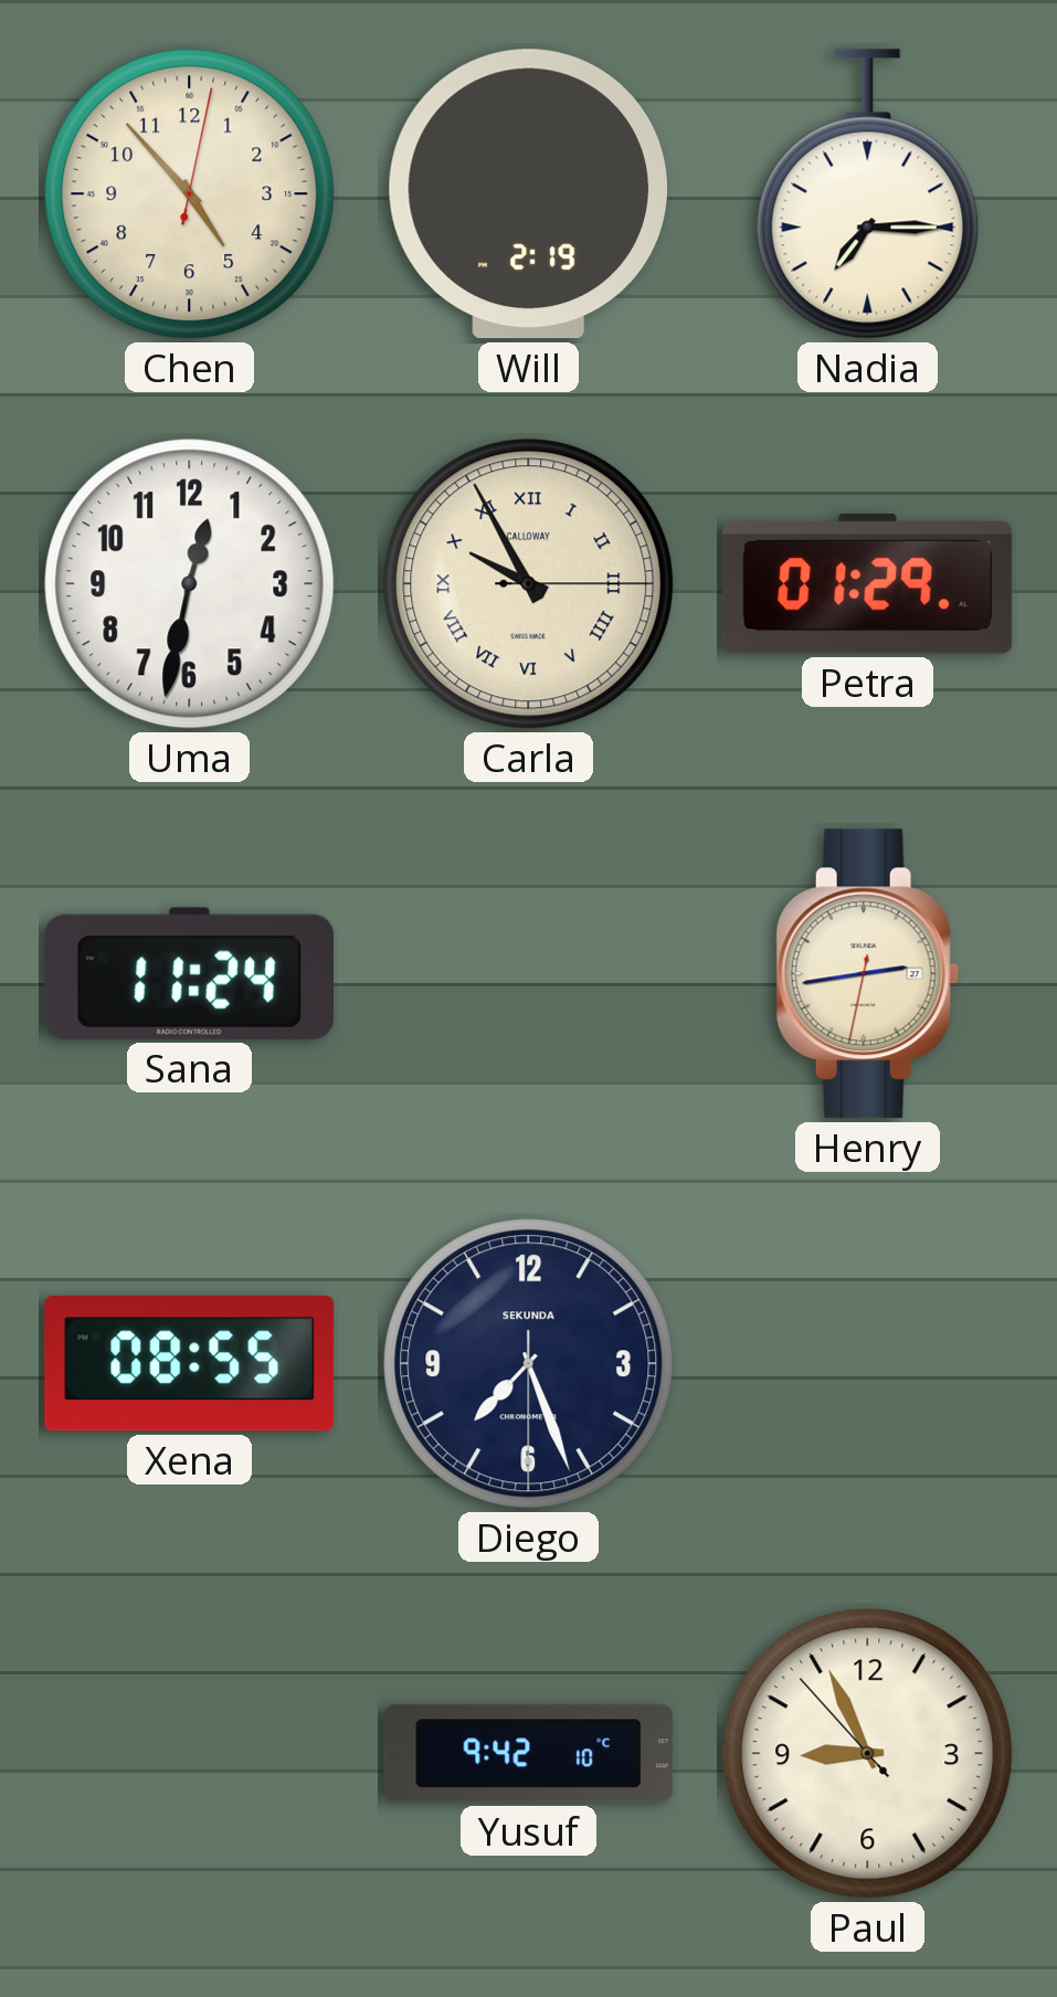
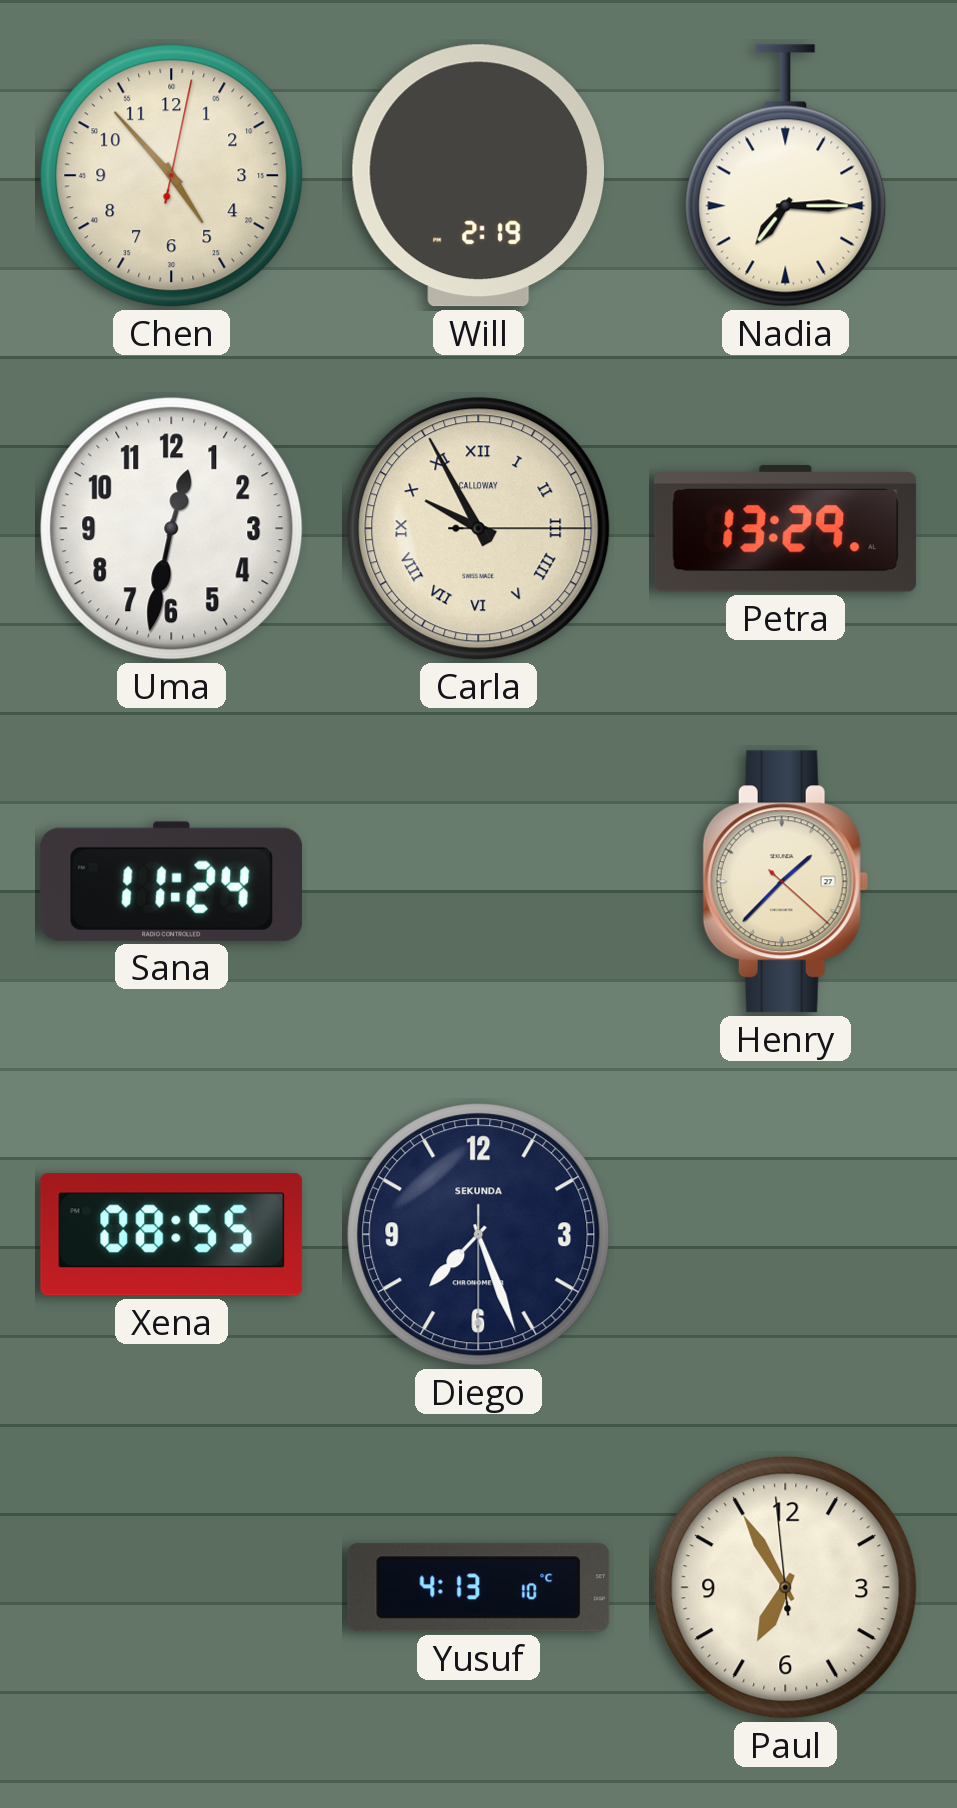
Petra: 01:29 -> 13:29 (786, 528)
Henry: 2:43 -> 1:37 (785, 882)
Yusuf: 9:42 -> 4:13 (479, 1588)
Paul: 8:55 -> 6:54 (786, 1588)
